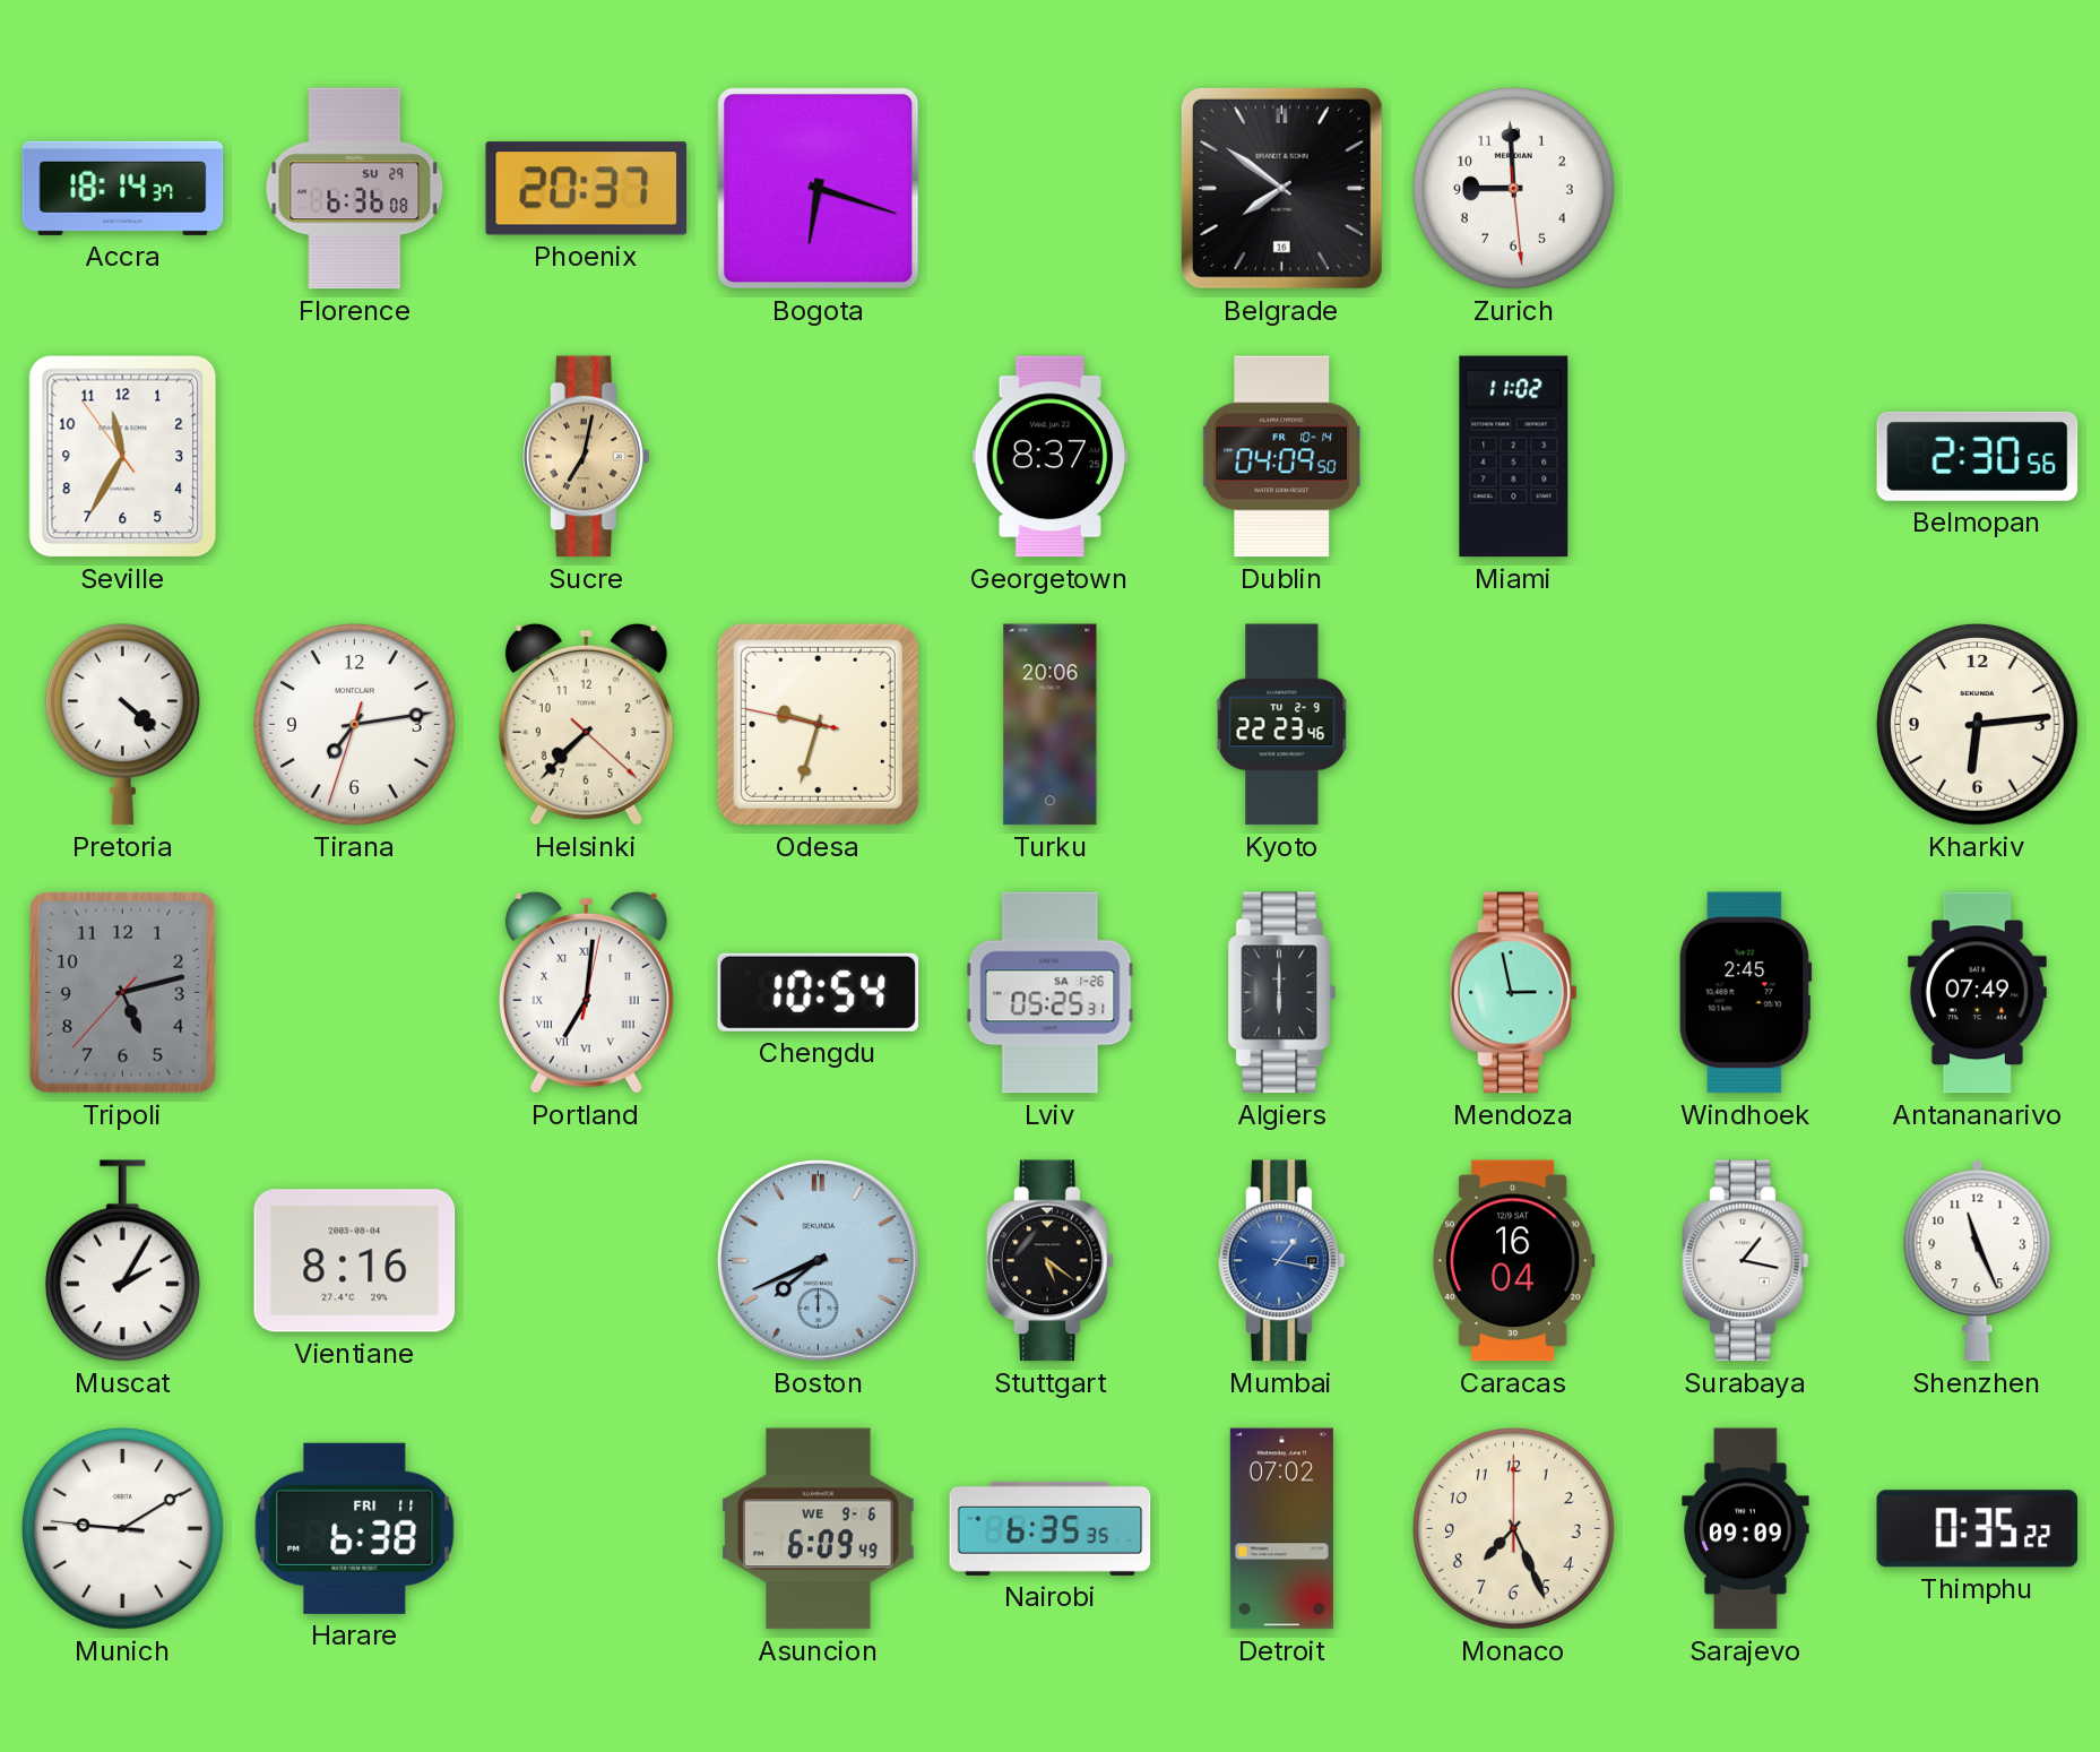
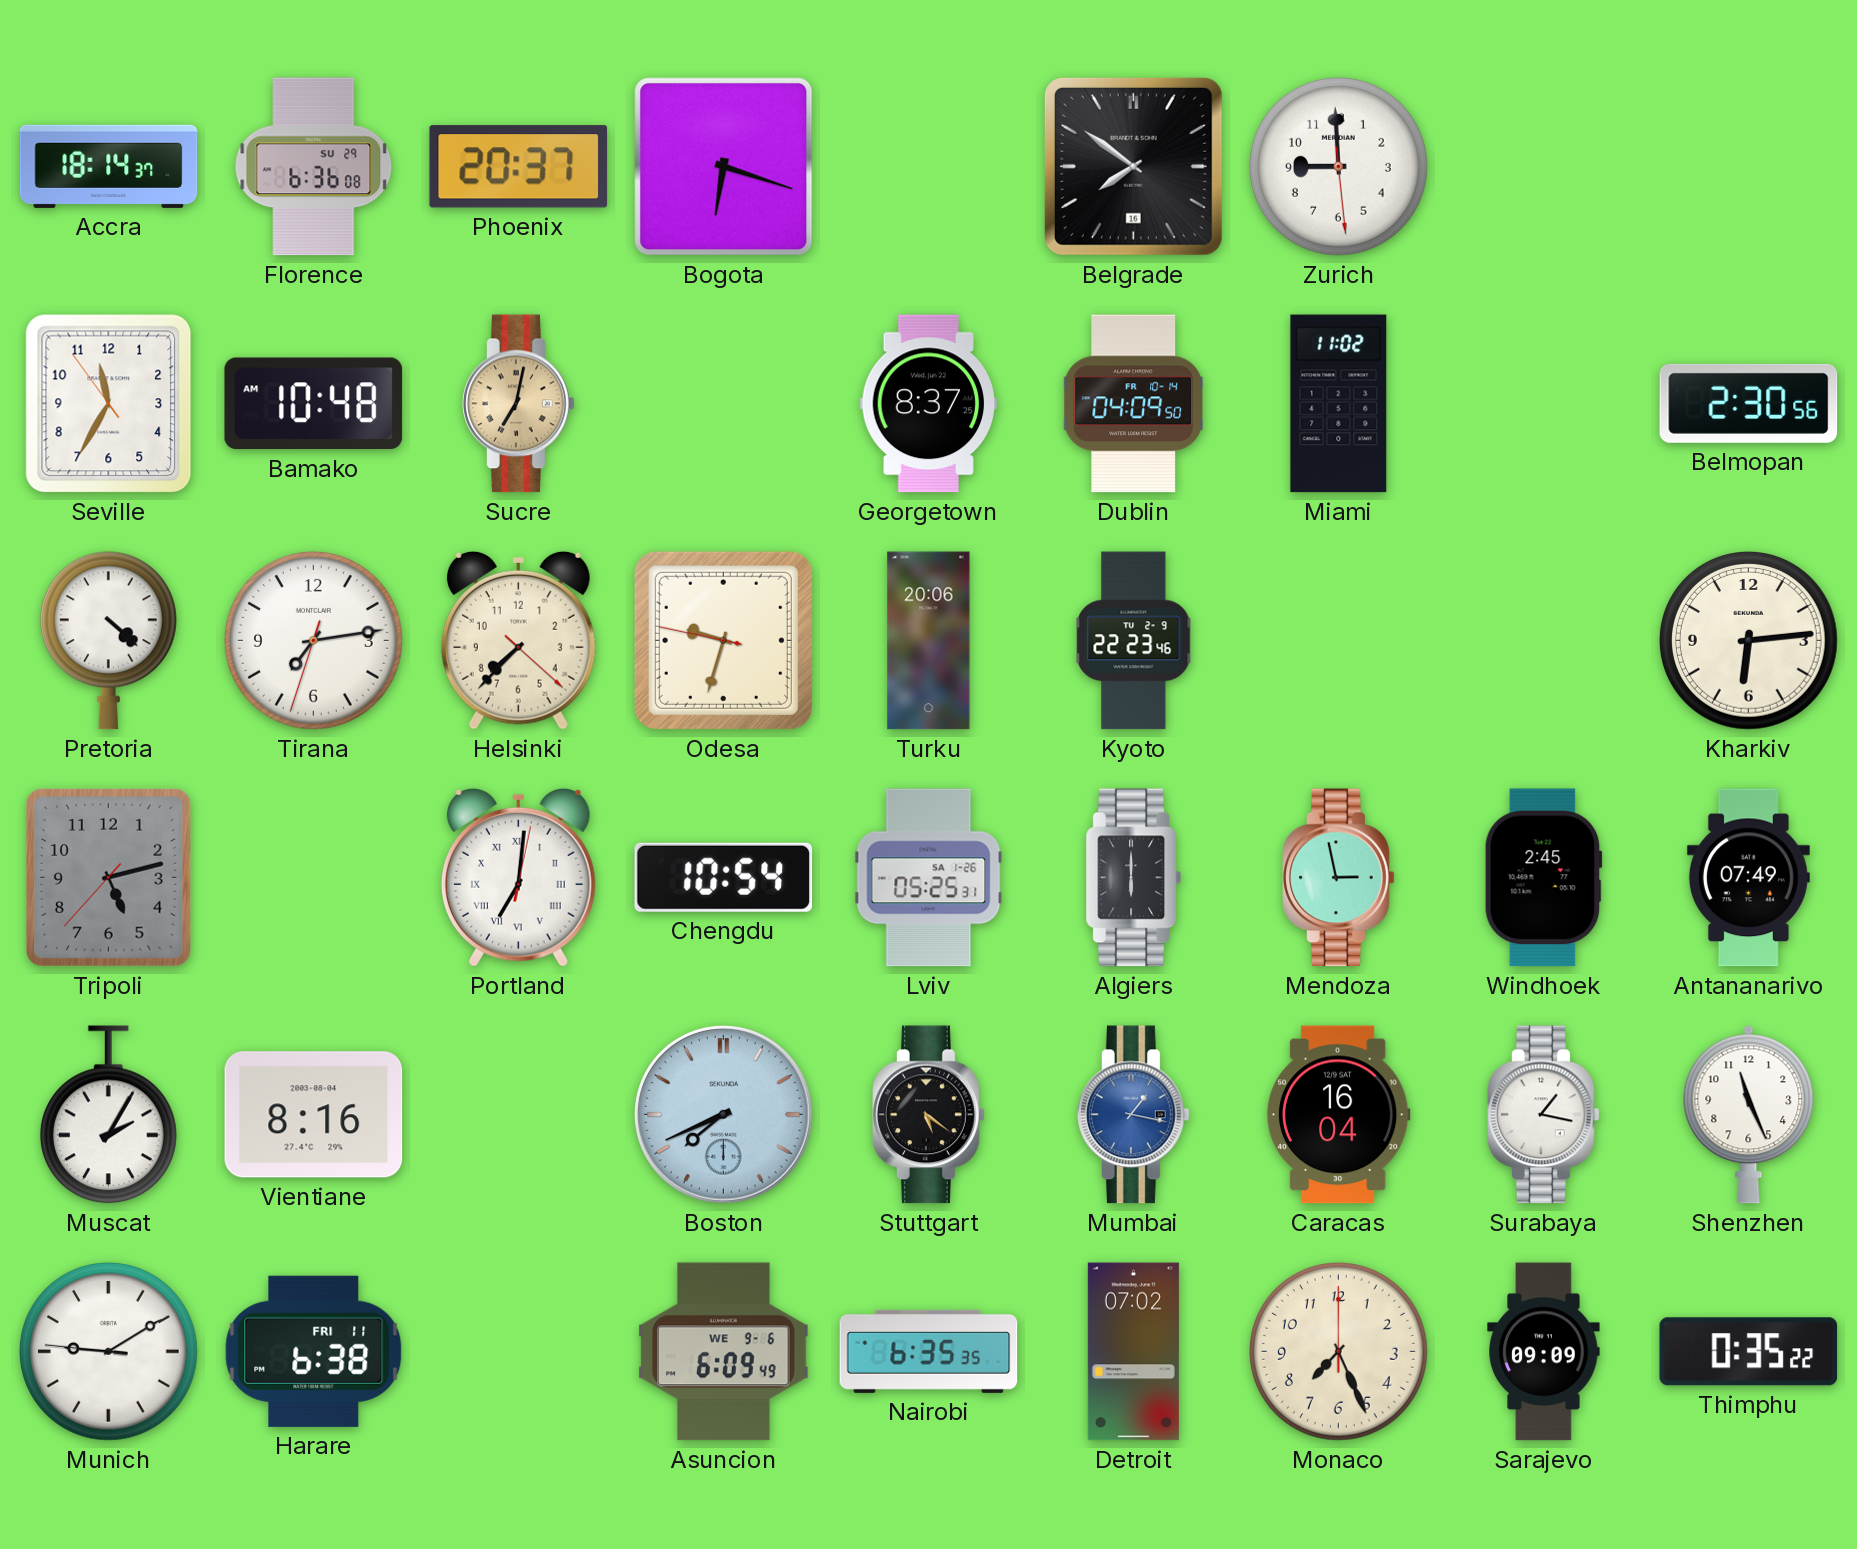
Bamako: none -> 10:48 (314, 404)
